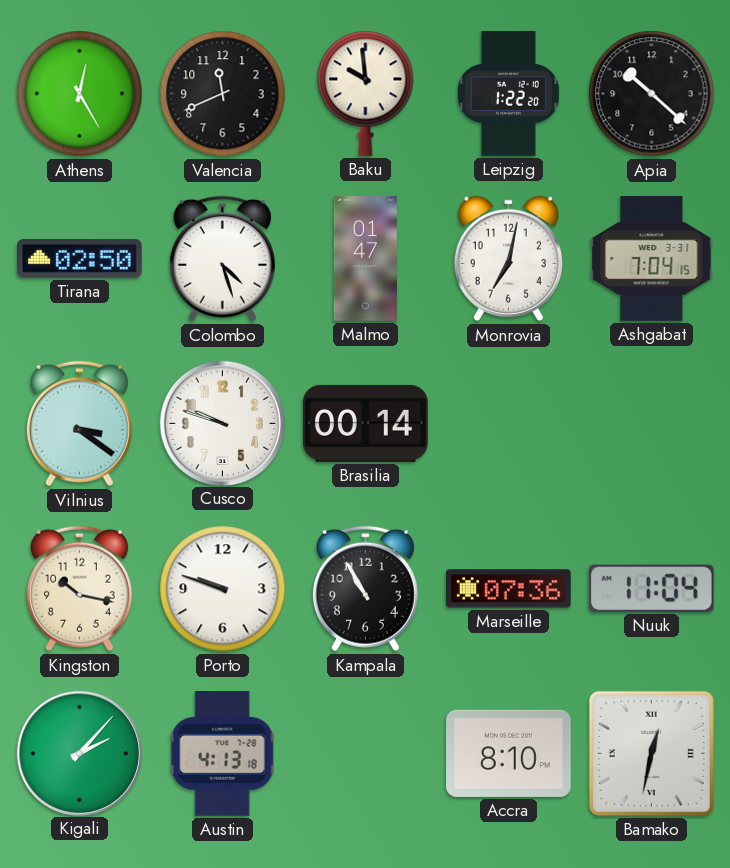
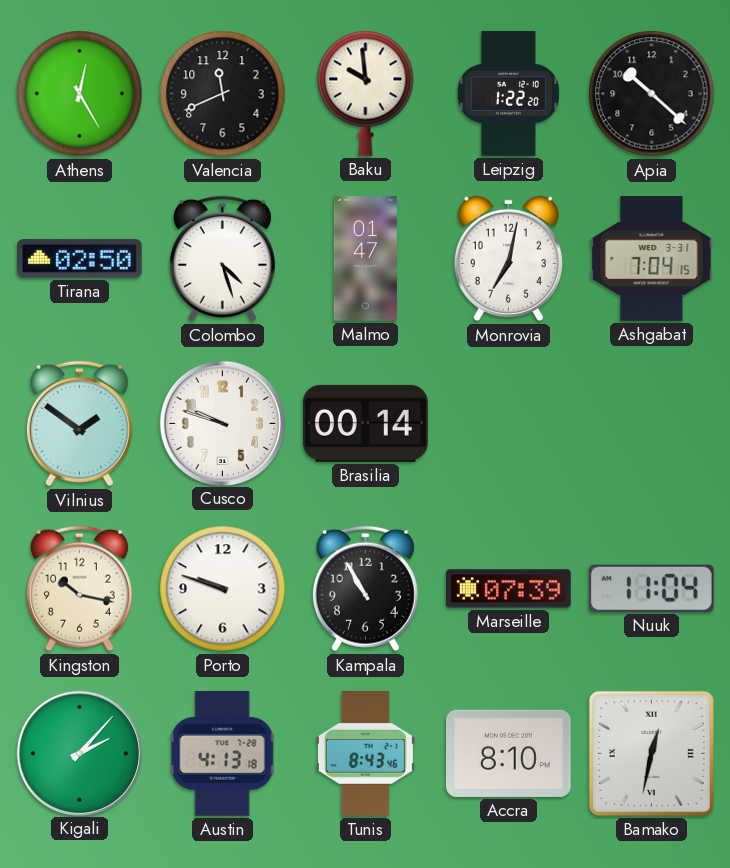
Vilnius: 3:21 -> 1:51 (79, 424)
Marseille: 07:36 -> 07:39 (509, 589)
Tunis: none -> 8:43 (365, 754)
